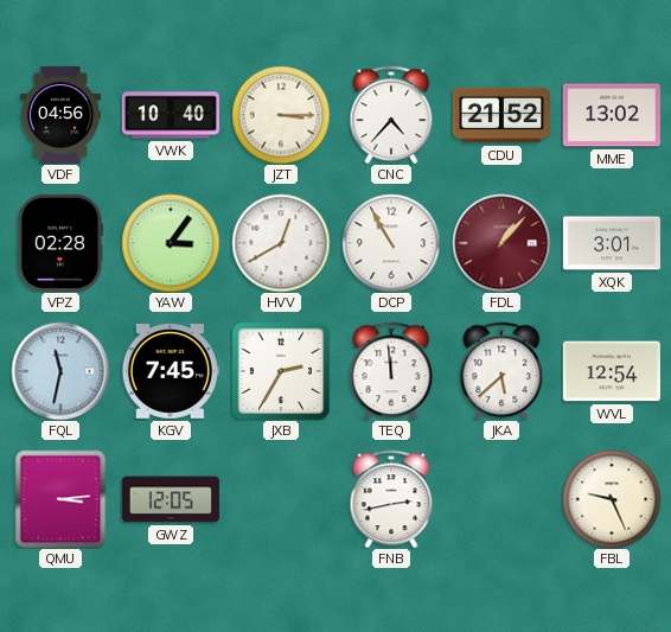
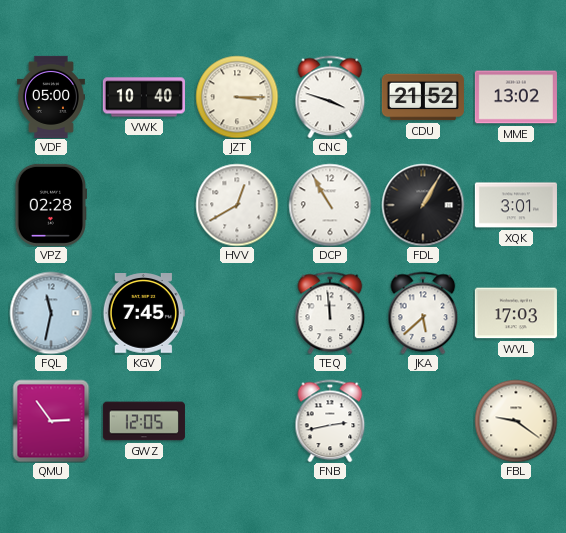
VDF: 04:56 -> 05:00 (51, 97)
CNC: 4:37 -> 3:48 (330, 97)
YAW: 3:06 -> none (171, 243)
FDL: 1:07 -> 1:05 (423, 205)
FDL dial: burgundy -> black (423, 205)
JXB: 2:35 -> none (281, 371)
WVL: 12:54 -> 17:03 (516, 313)
QMU: 3:14 -> 2:54 (51, 421)
FBL: 9:26 -> 9:21 (516, 421)
